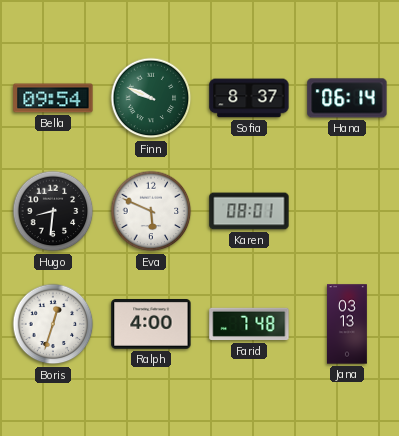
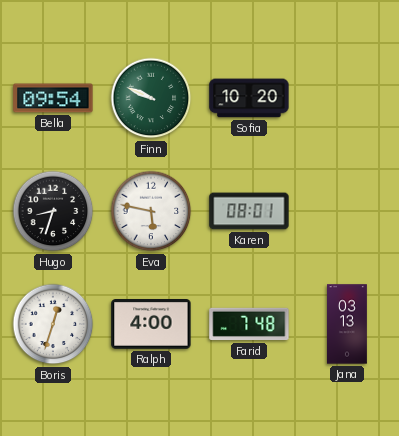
Sofia: 8:37 -> 10:20 (249, 98)
Hana: 06:14 -> none (347, 98)
Hugo: 8:31 -> 8:33 (53, 211)
Eva: 5:49 -> 5:47 (151, 211)
